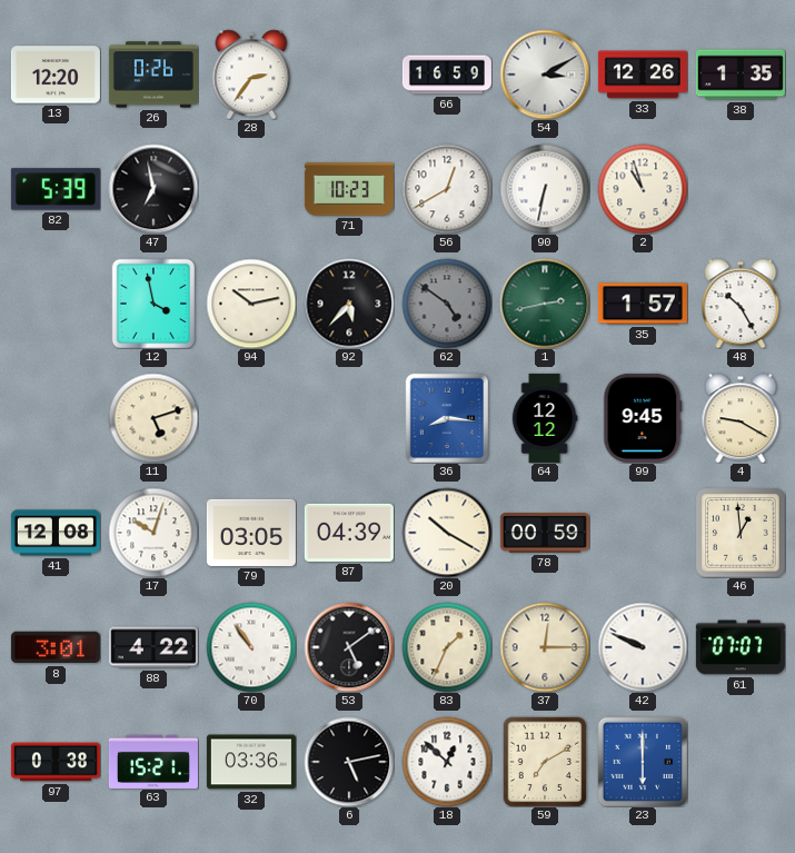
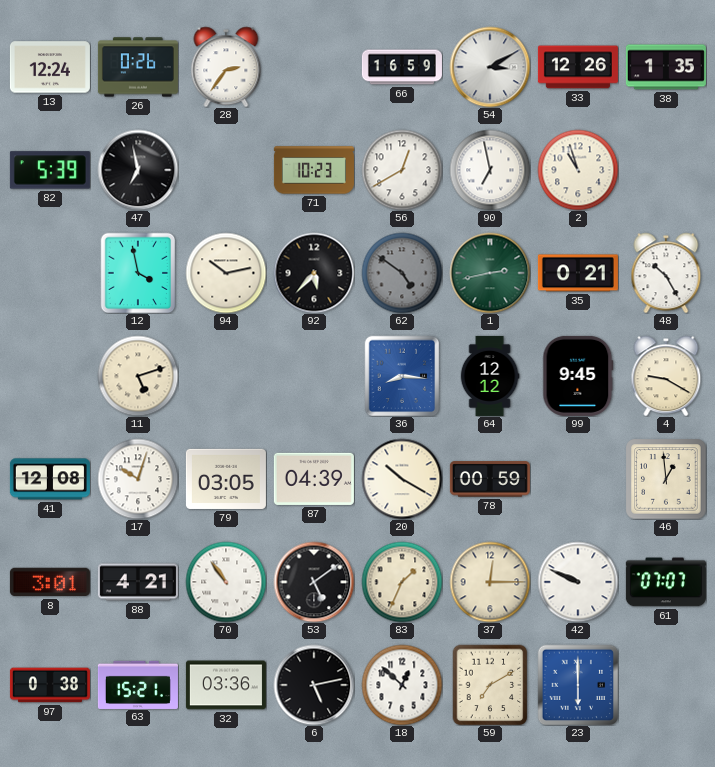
13: 12:20 -> 12:24 (50, 67)
90: 6:32 -> 6:58 (490, 170)
35: 1:57 -> 0:21 (578, 273)
88: 4:22 -> 4:21 (138, 582)
